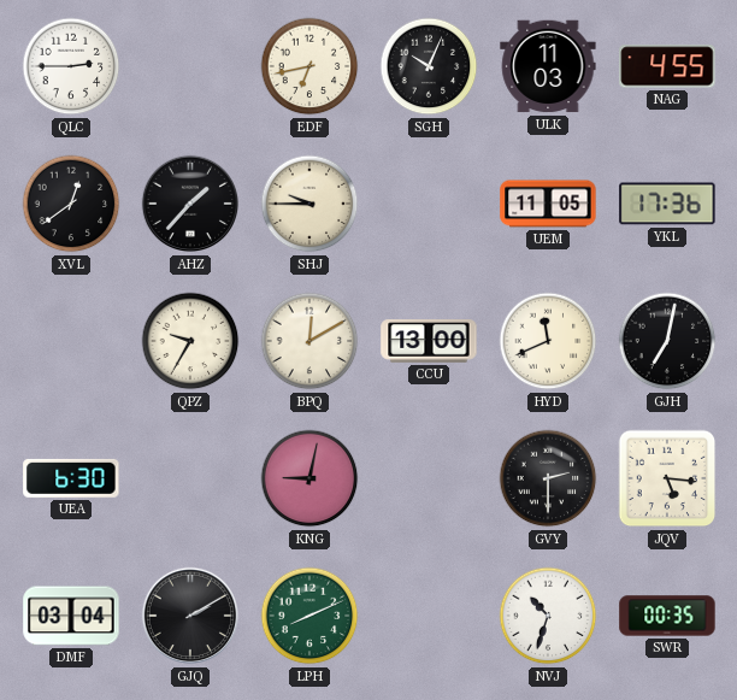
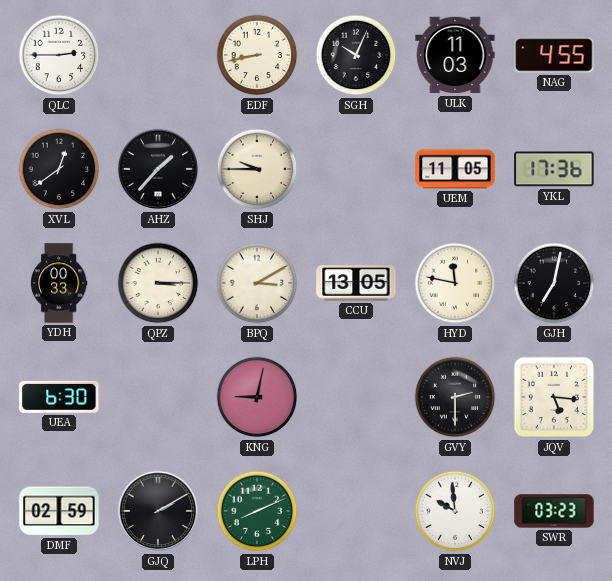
EDF: 6:43 -> 8:43 (257, 55)
YDH: none -> 00:33 (59, 283)
QPZ: 9:35 -> 3:15 (158, 283)
BPQ: 12:10 -> 3:10 (257, 283)
CCU: 13:00 -> 13:05 (356, 283)
HYD: 11:41 -> 11:47 (455, 283)
DMF: 03:04 -> 02:59 (59, 511)
NVJ: 10:33 -> 9:59 (455, 511)
SWR: 00:35 -> 03:23 (554, 511)
